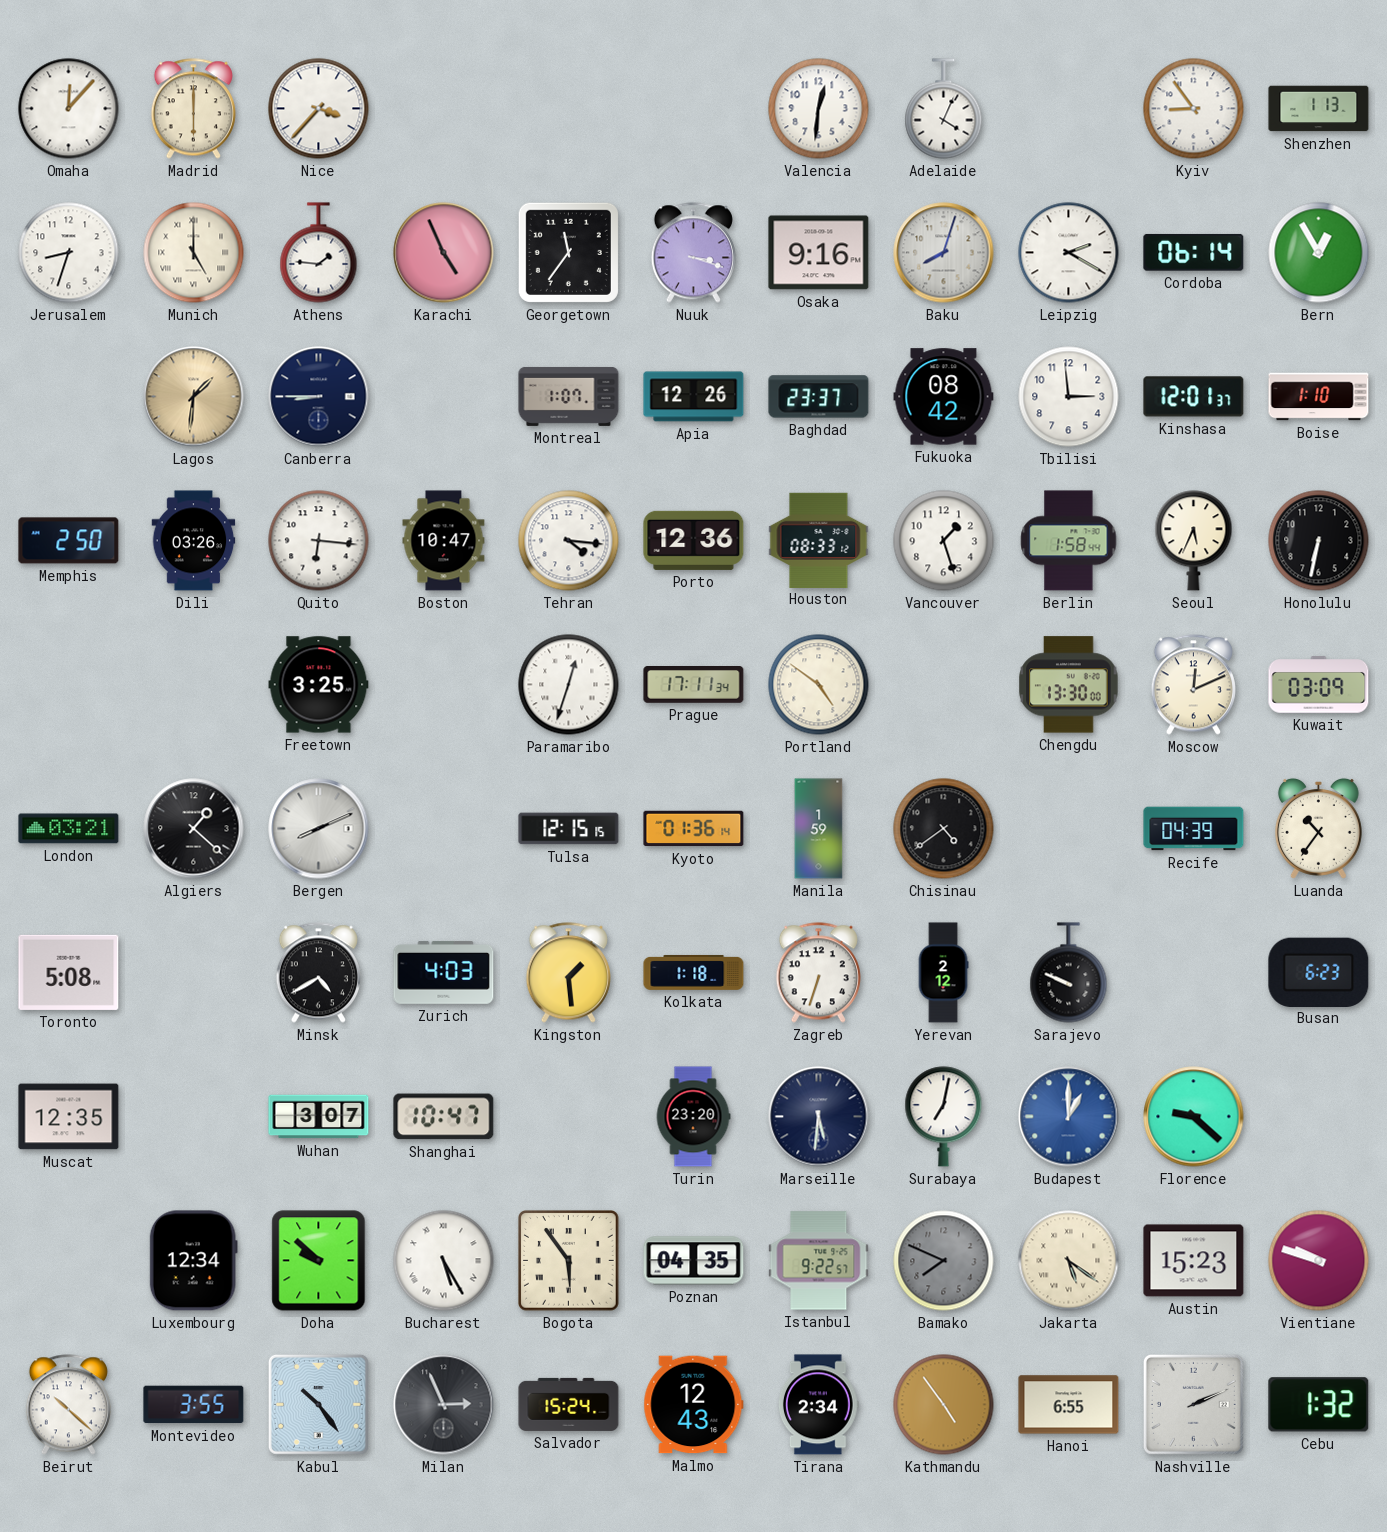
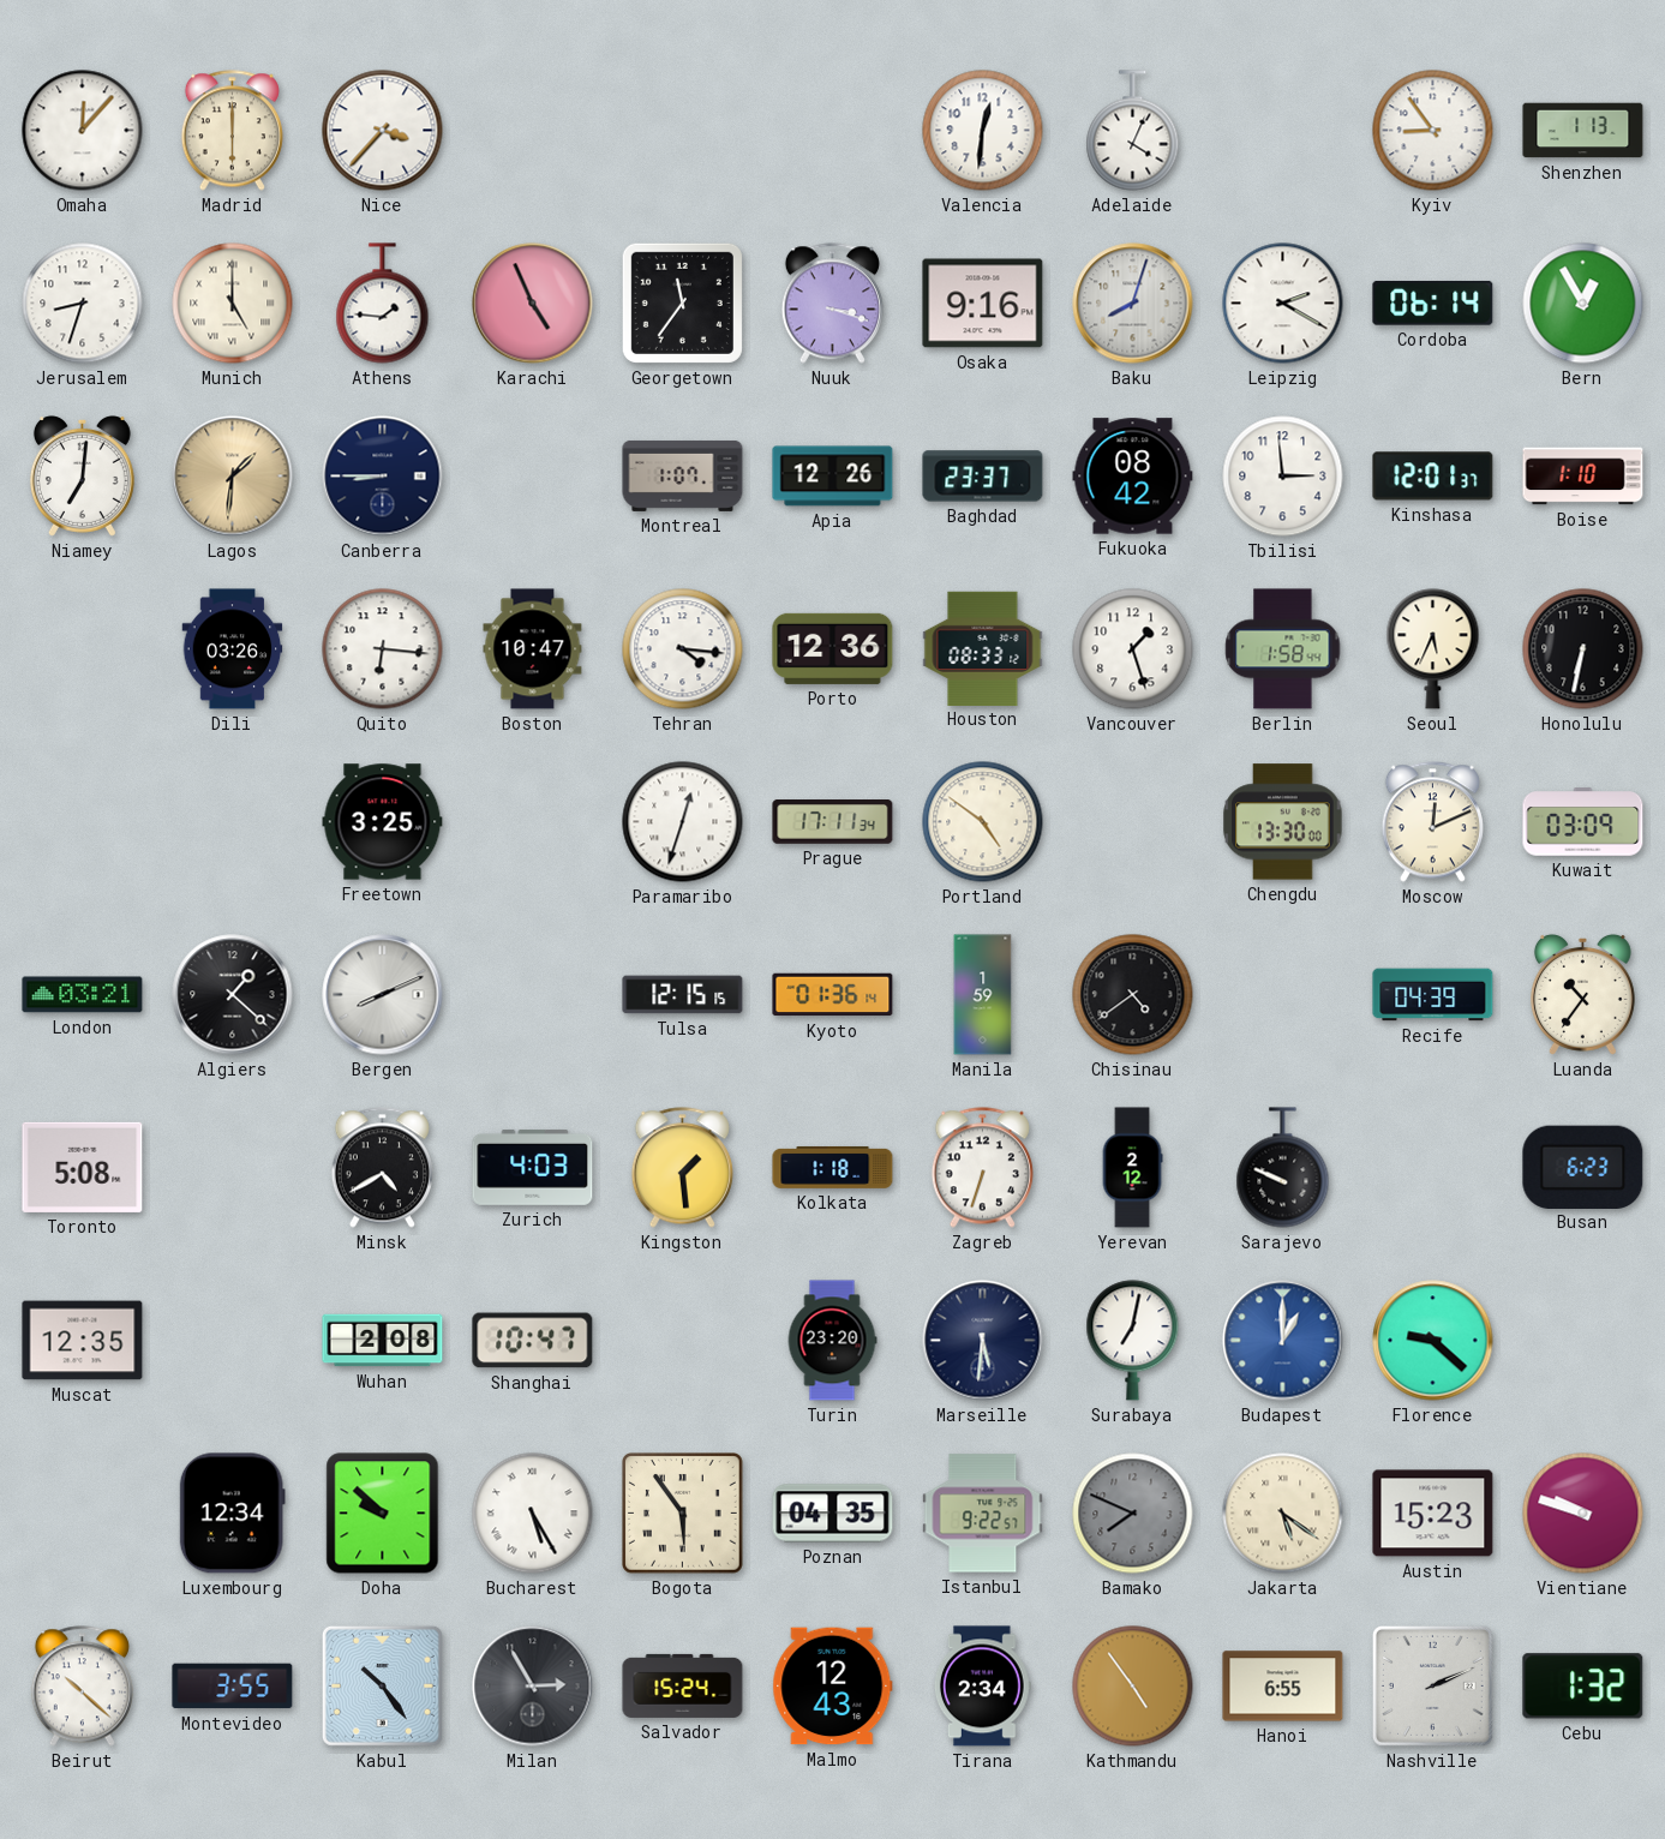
Niamey: none -> 7:01 (82, 475)
Memphis: 2:50 -> none (69, 541)
Wuhan: 3:07 -> 2:08 (383, 1341)
Milan: 2:56 -> 2:55 (533, 1687)
